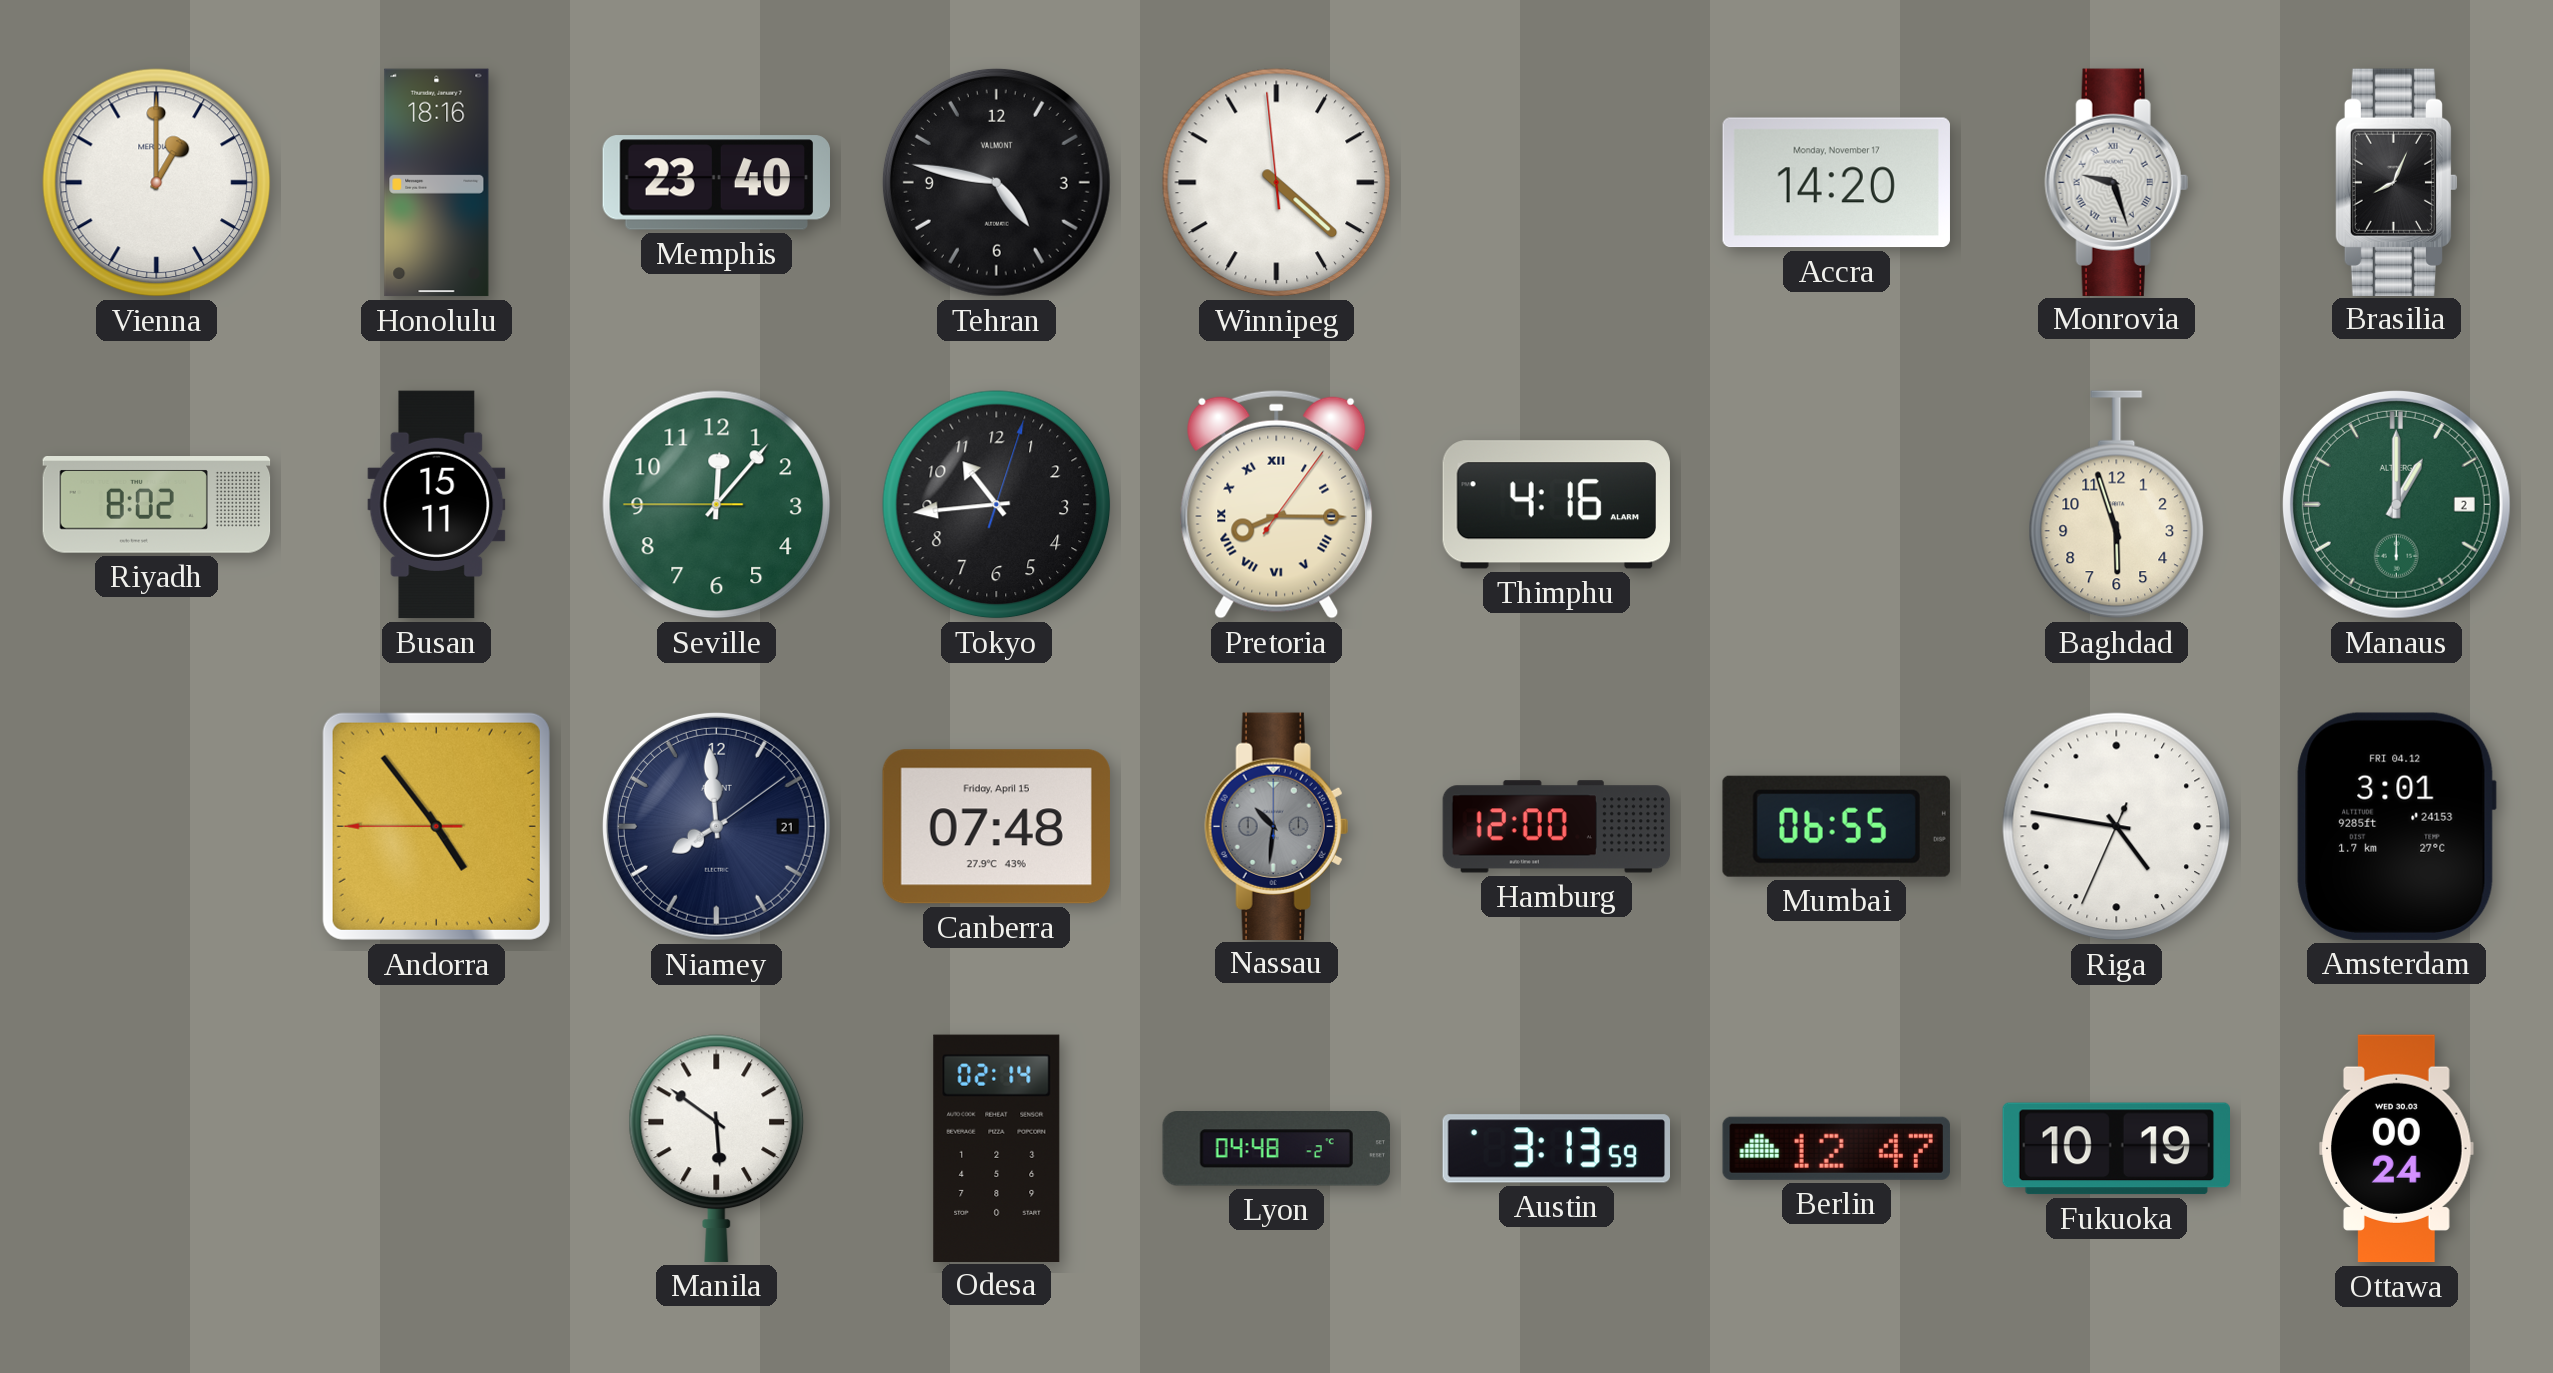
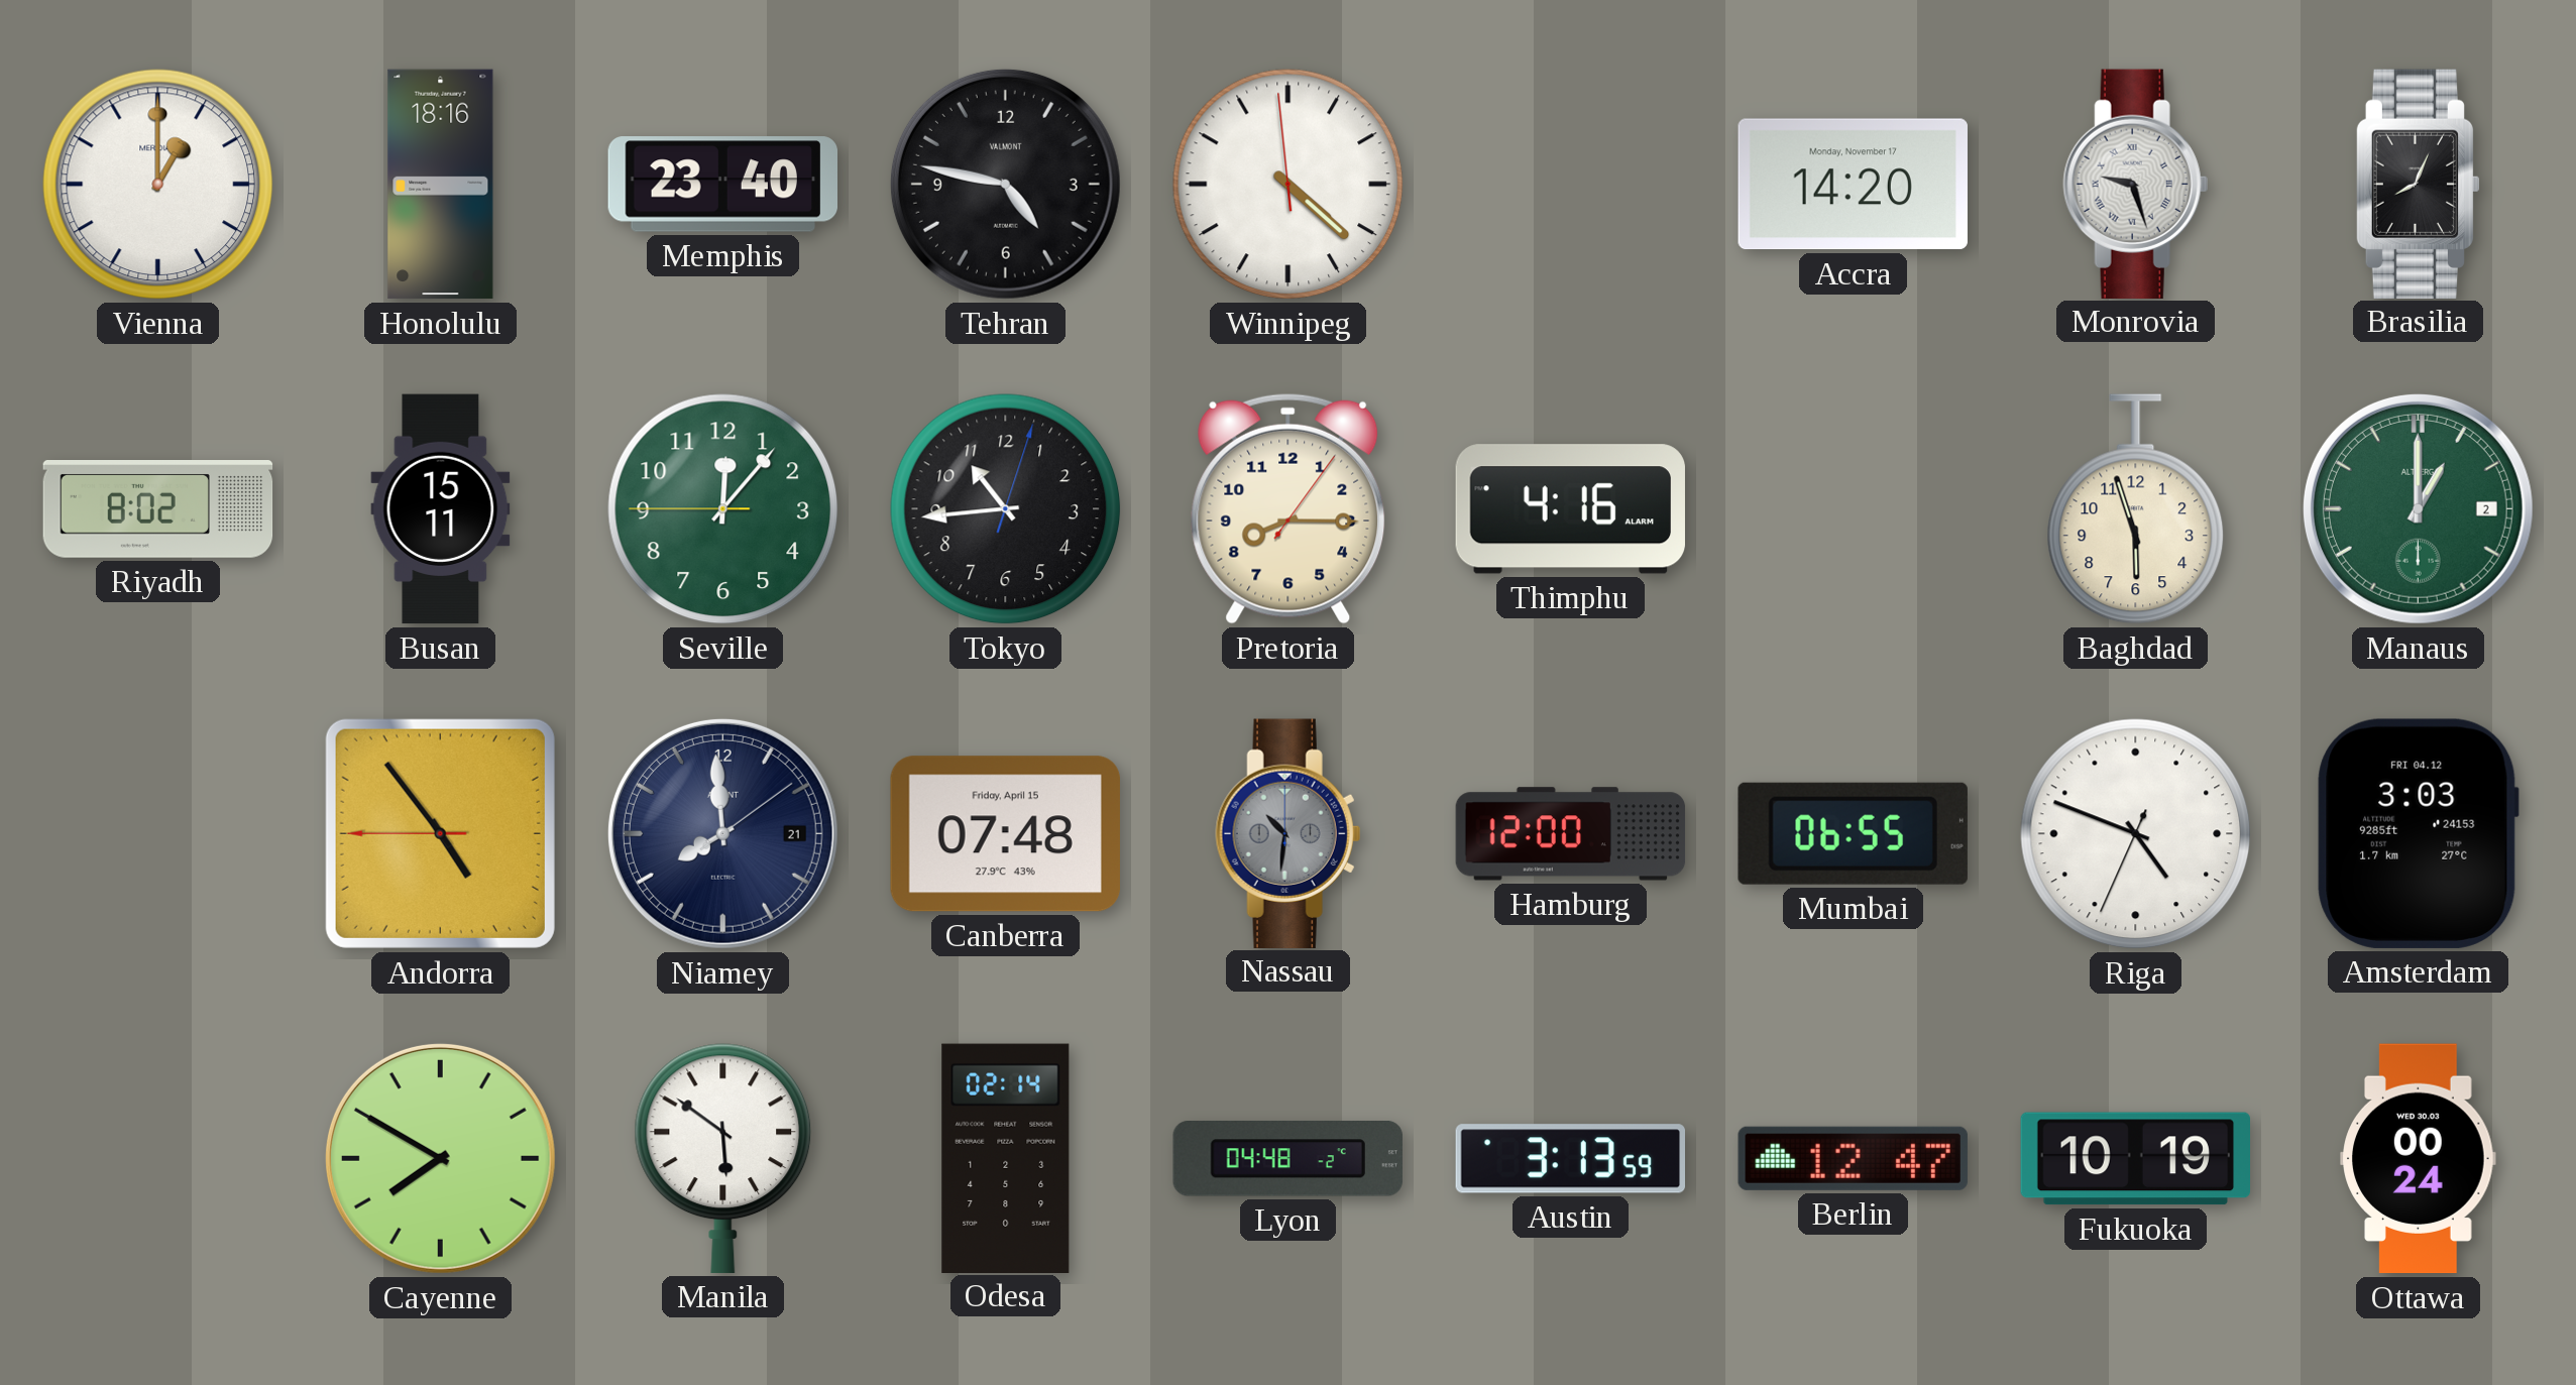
Pretoria numerals: Roman -> Arabic (1289, 508)
Riga: 4:46 -> 4:48 (2136, 834)
Amsterdam: 3:01 -> 3:03 (2418, 833)
Cayenne: none -> 7:50 (440, 1158)
